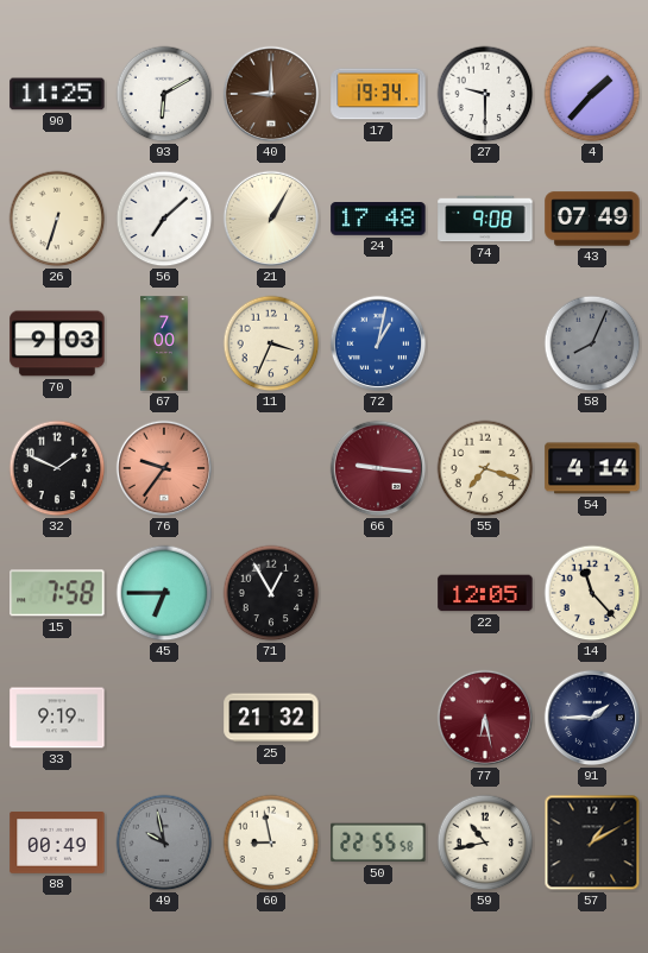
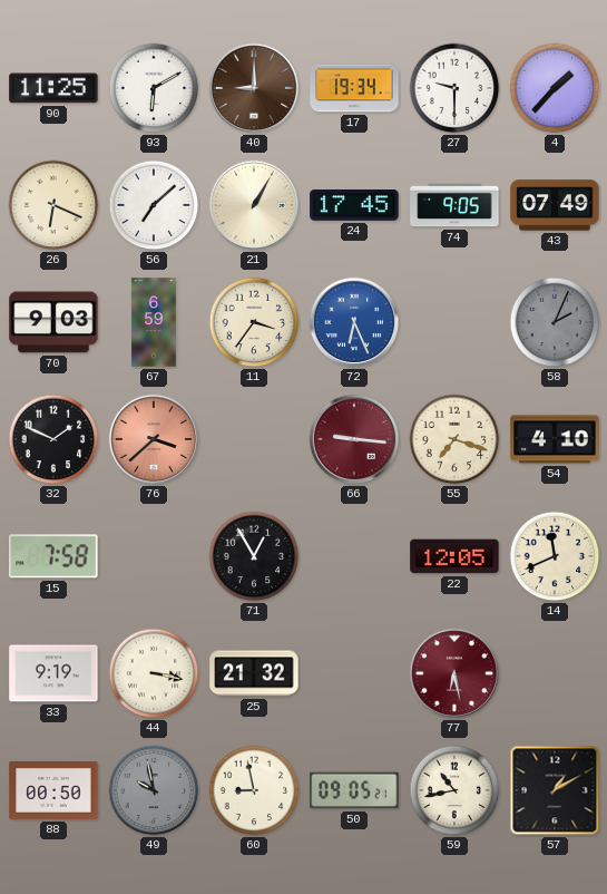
26: 6:33 -> 6:19 (53, 205)
24: 17:48 -> 17:45 (354, 206)
74: 9:08 -> 9:05 (454, 205)
67: 7:00 -> 6:59 (154, 322)
11: 3:34 -> 3:36 (254, 322)
72: 1:02 -> 6:26 (354, 322)
58: 8:04 -> 2:04 (555, 322)
76: 9:36 -> 3:38 (154, 439)
54: 4:14 -> 4:10 (555, 439)
45: 6:45 -> none (164, 593)
14: 11:23 -> 11:41 (555, 556)
44: none -> 3:17 (154, 673)
91: 1:45 -> none (592, 718)
88: 00:49 -> 00:50 (53, 791)
50: 22:55 -> 09:05 (354, 790)
